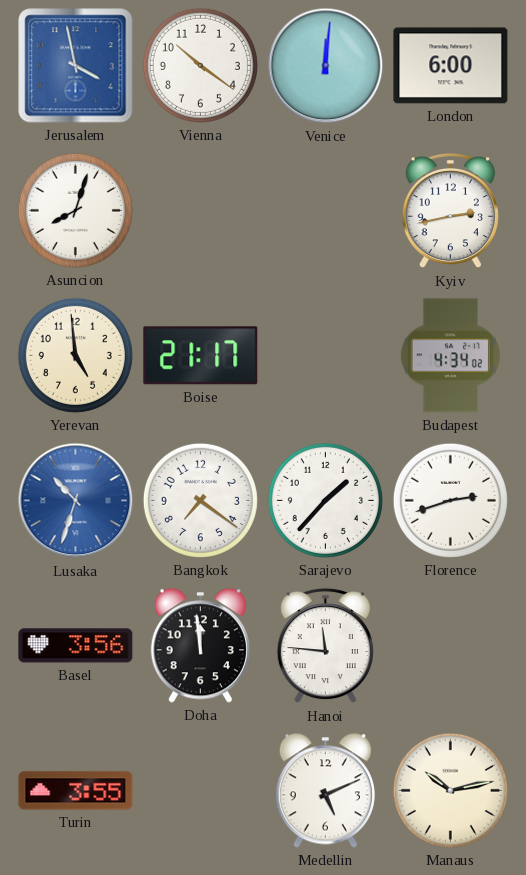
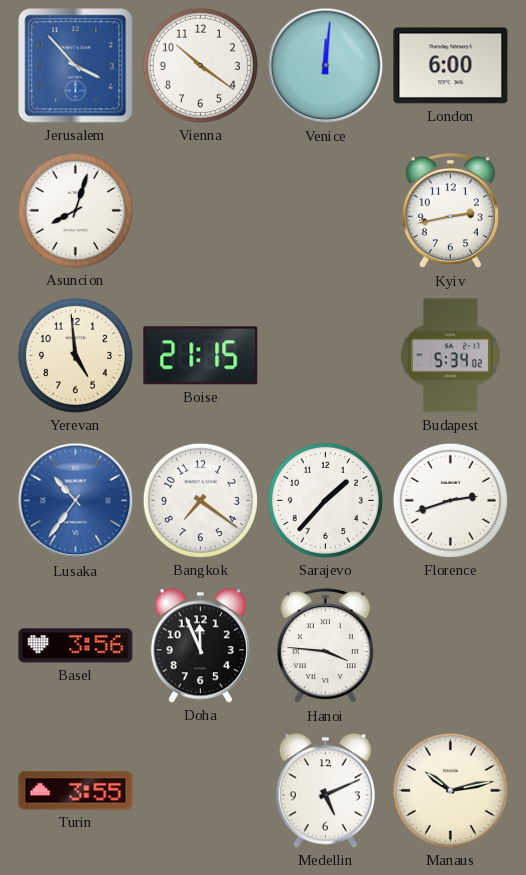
Jerusalem: 3:58 -> 3:53 (76, 66)
Boise: 21:17 -> 21:15 (201, 356)
Budapest: 4:34 -> 5:34 (450, 356)
Lusaka: 10:33 -> 10:36 (76, 501)
Doha: 11:59 -> 11:56 (200, 646)
Hanoi: 11:46 -> 3:46 (325, 646)
